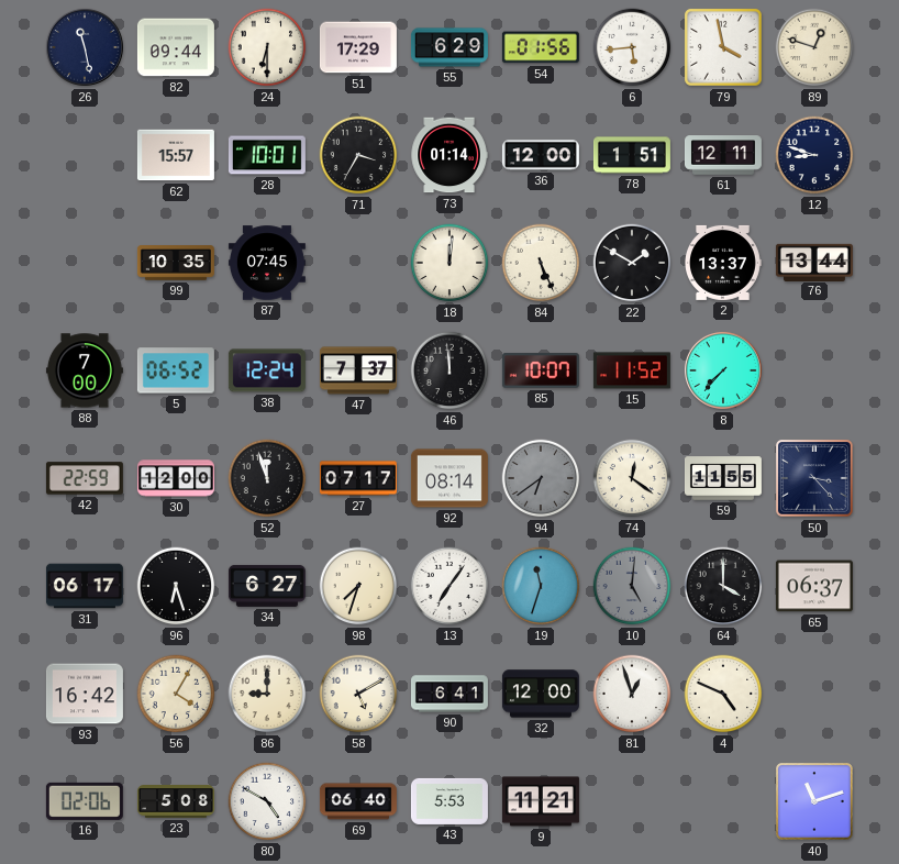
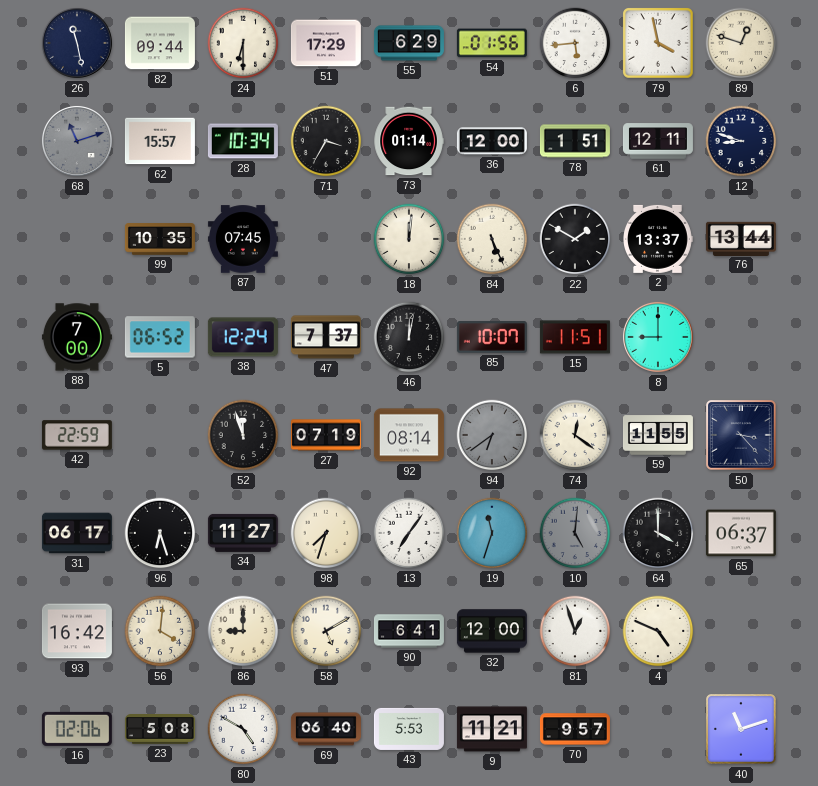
68: none -> 11:12 (77, 141)
28: 10:01 -> 10:34 (243, 141)
46: 11:59 -> 12:02 (409, 337)
15: 11:52 -> 11:51 (575, 337)
8: 7:37 -> 9:00 (658, 337)
30: 12:00 -> none (176, 478)
27: 07:17 -> 07:19 (326, 435)
34: 6:27 -> 11:27 (243, 533)
56: 4:05 -> 4:01 (160, 631)
70: none -> 9:57 (575, 729)
